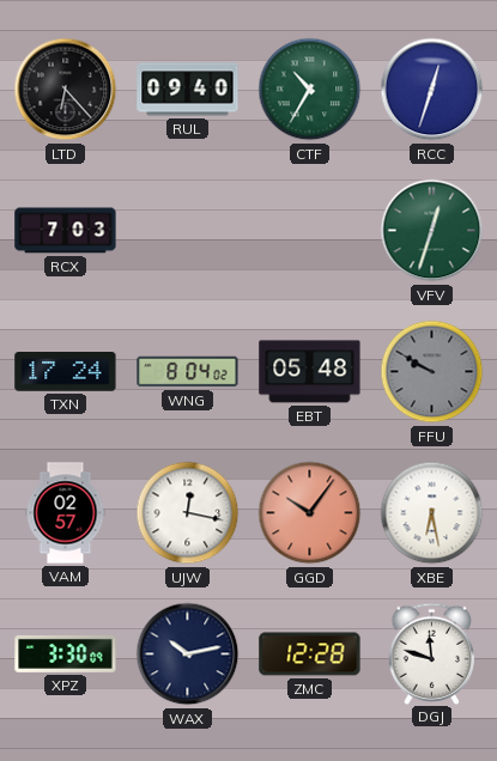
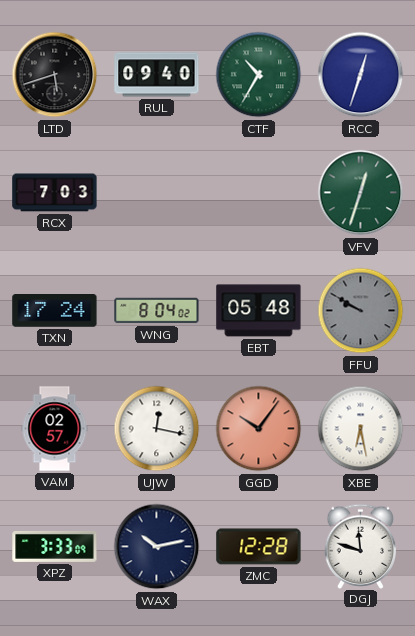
LTD: 6:23 -> 5:42 (55, 75)
XPZ: 3:30 -> 3:33 (55, 546)
